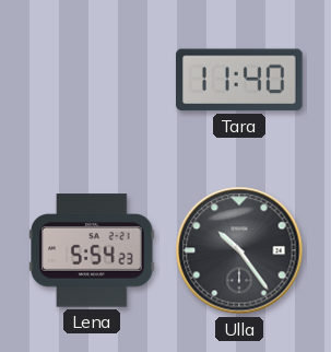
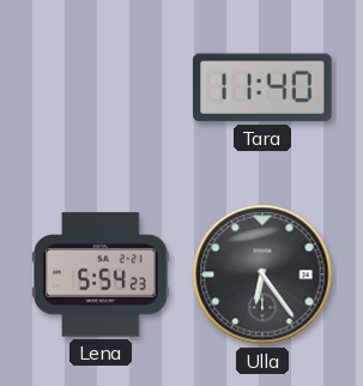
Ulla: 10:24 -> 6:24 (262, 275)
